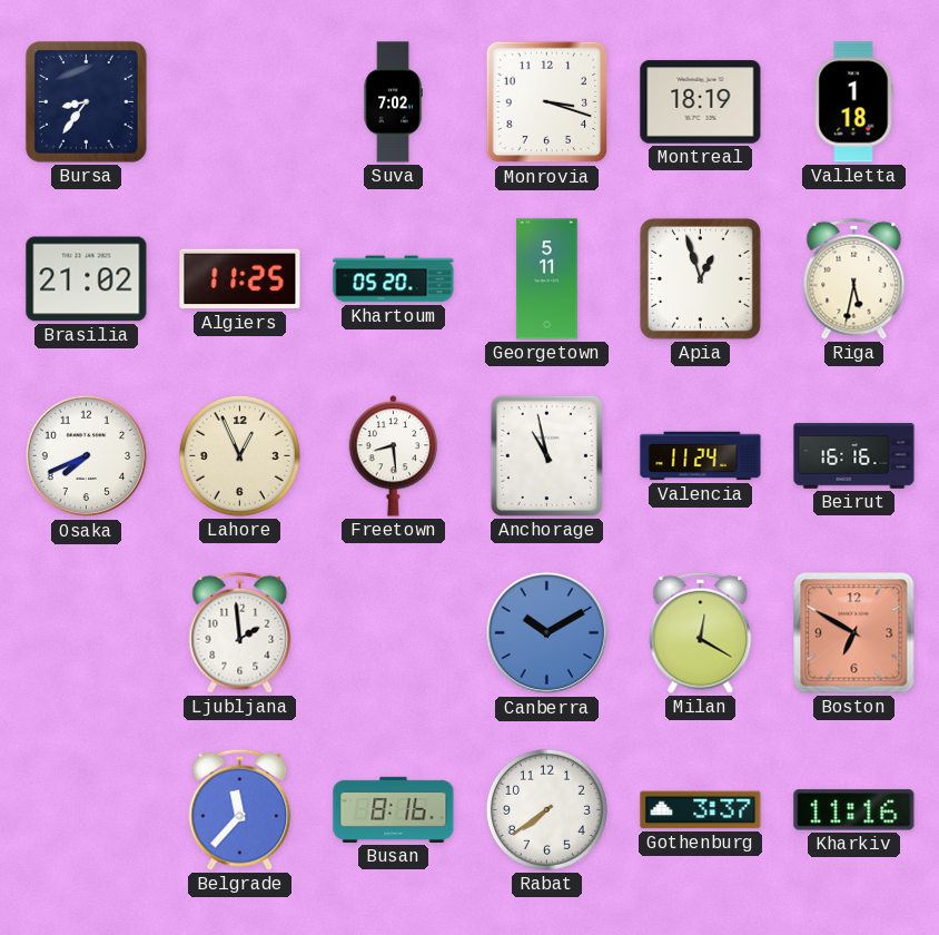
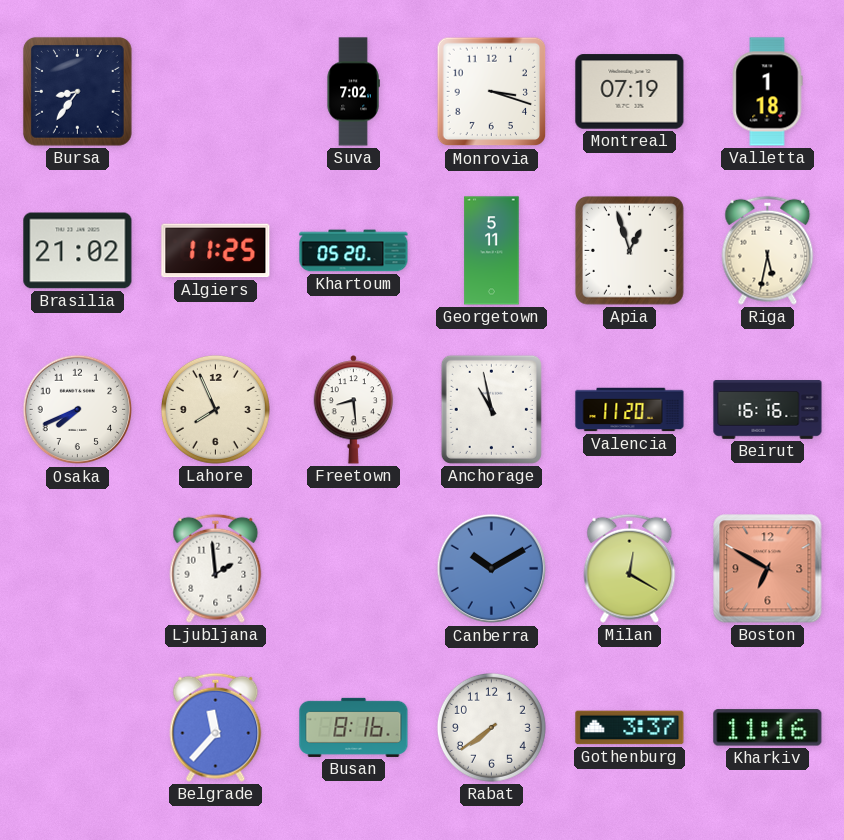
Montreal: 18:19 -> 07:19 (630, 92)
Lahore: 12:56 -> 7:56 (215, 409)
Valencia: 11:24 -> 11:20 (630, 410)
